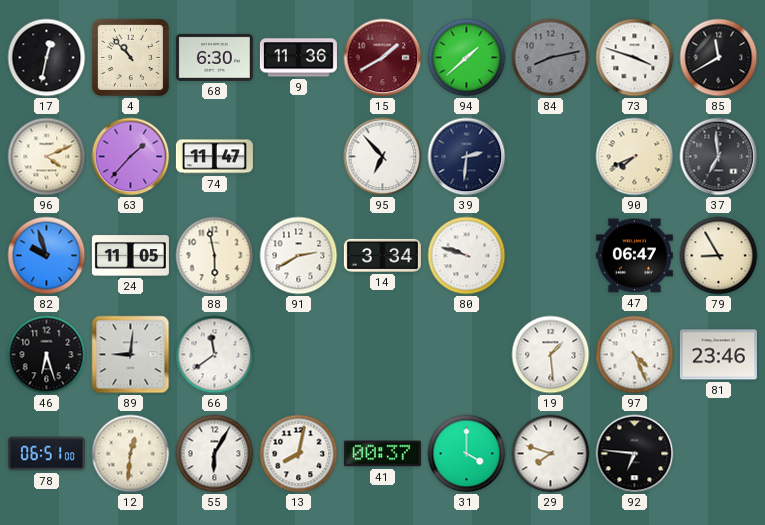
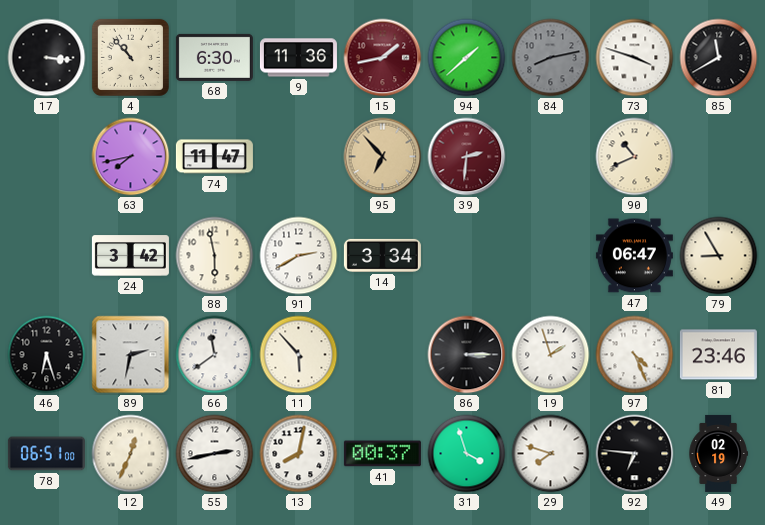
17: 12:32 -> 3:16 (47, 58)
15: 1:40 -> 1:43 (383, 58)
96: 4:11 -> none (47, 157)
63: 1:37 -> 7:43 (131, 157)
95 dial: white -> champagne (383, 157)
39 dial: navy -> burgundy (467, 157)
90: 7:41 -> 10:41 (635, 157)
37: 6:59 -> none (719, 157)
82: 9:57 -> none (47, 256)
24: 11:05 -> 3:42 (130, 256)
80: 9:48 -> none (467, 256)
89: 9:01 -> 2:32 (131, 355)
11: none -> 5:53 (299, 355)
86: none -> 3:15 (467, 355)
19: 1:29 -> 1:57 (551, 355)
12: 12:31 -> 12:34 (131, 454)
55: 6:05 -> 2:43 (215, 454)
31: 4:00 -> 3:57 (467, 454)
49: none -> 02:19 (718, 453)
